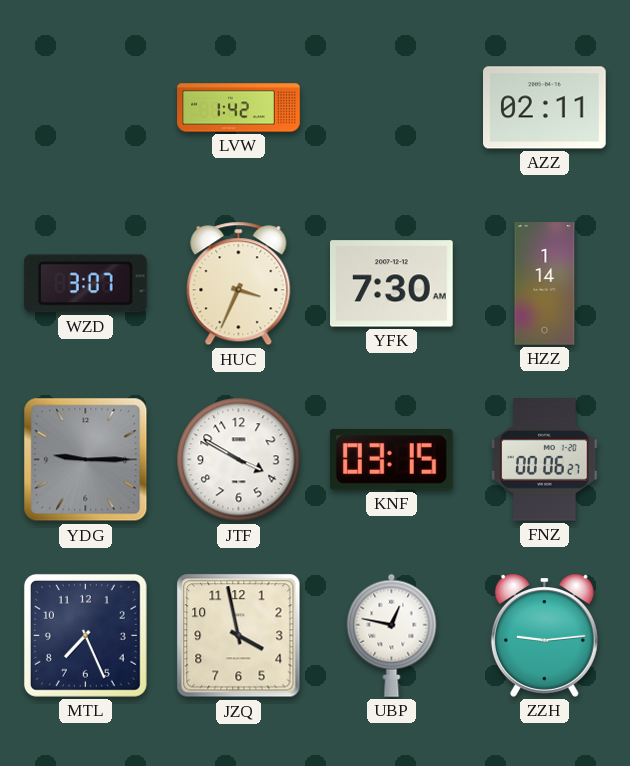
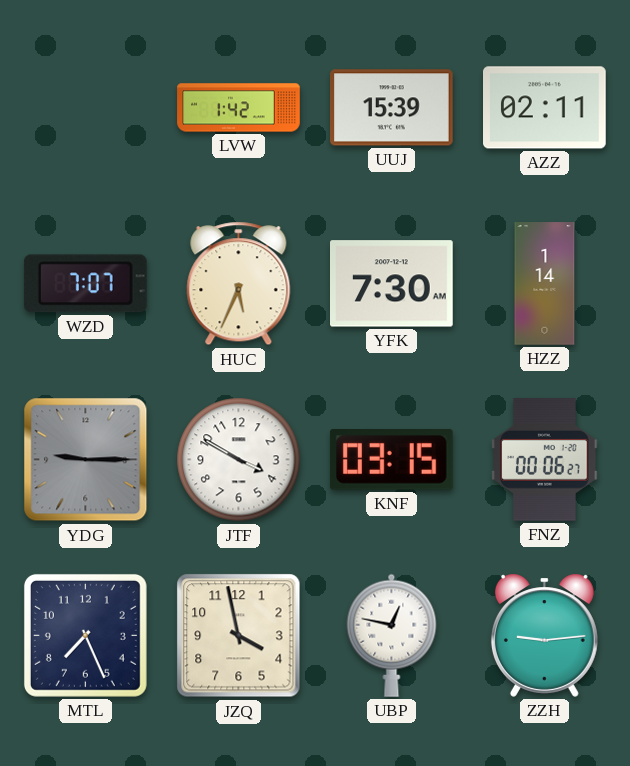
UUJ: none -> 15:39 (392, 108)
WZD: 3:07 -> 7:07 (85, 284)
HUC: 3:34 -> 5:34 (239, 284)
